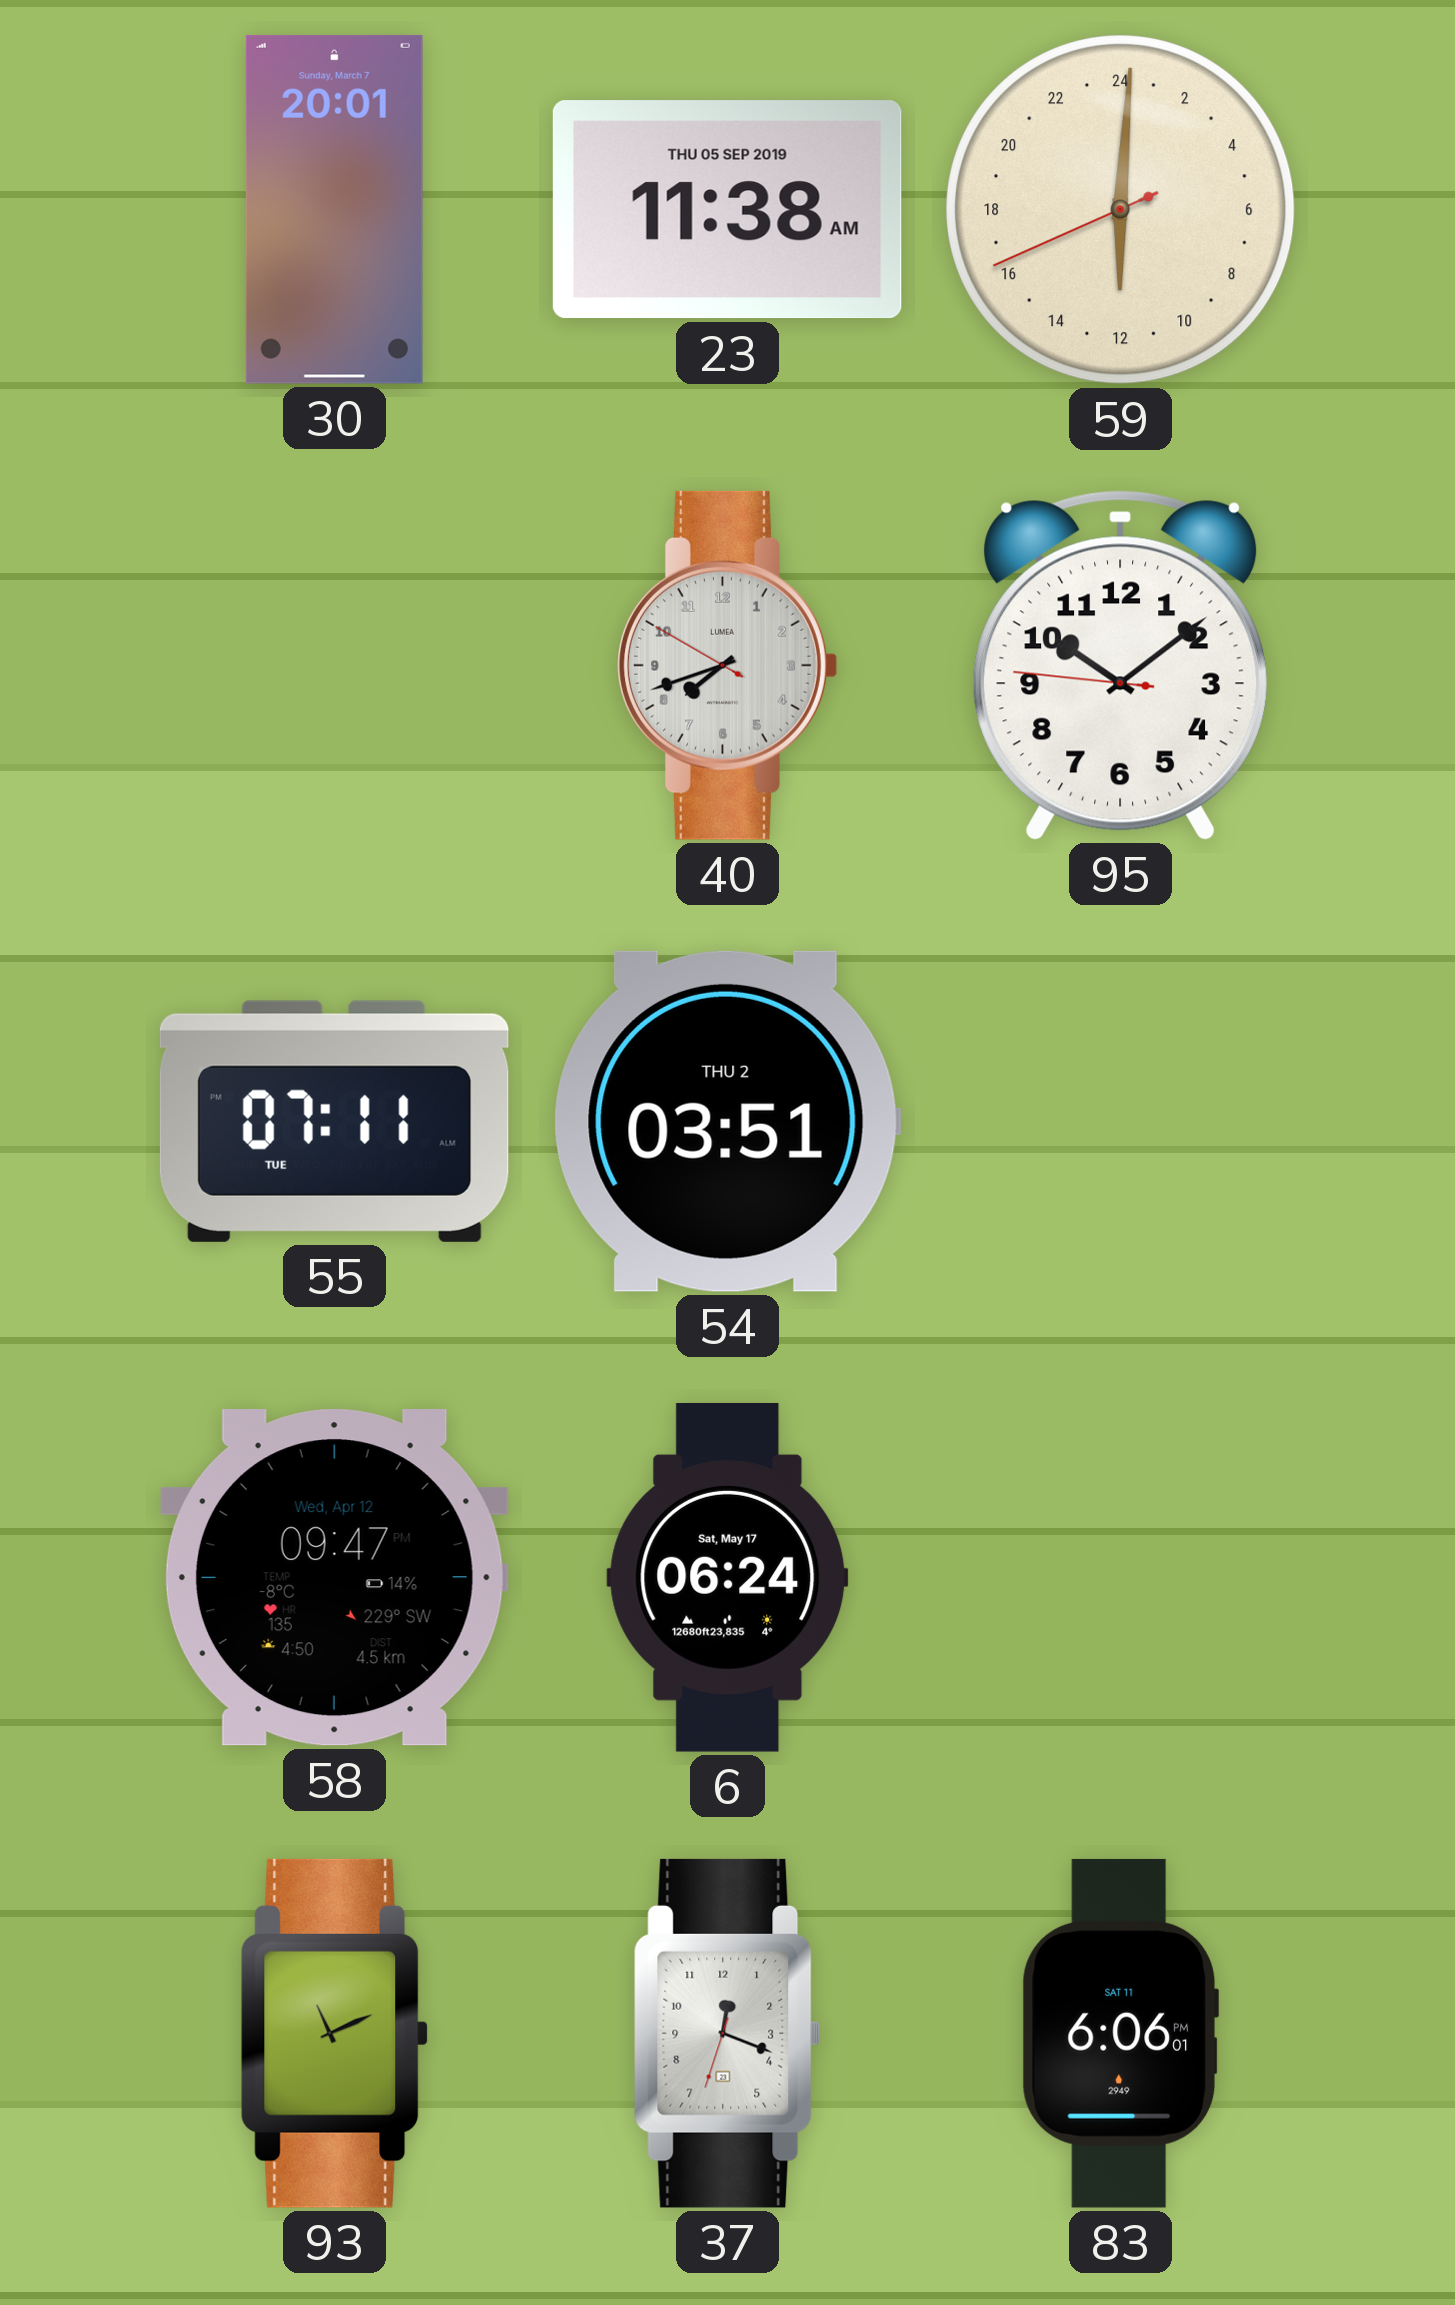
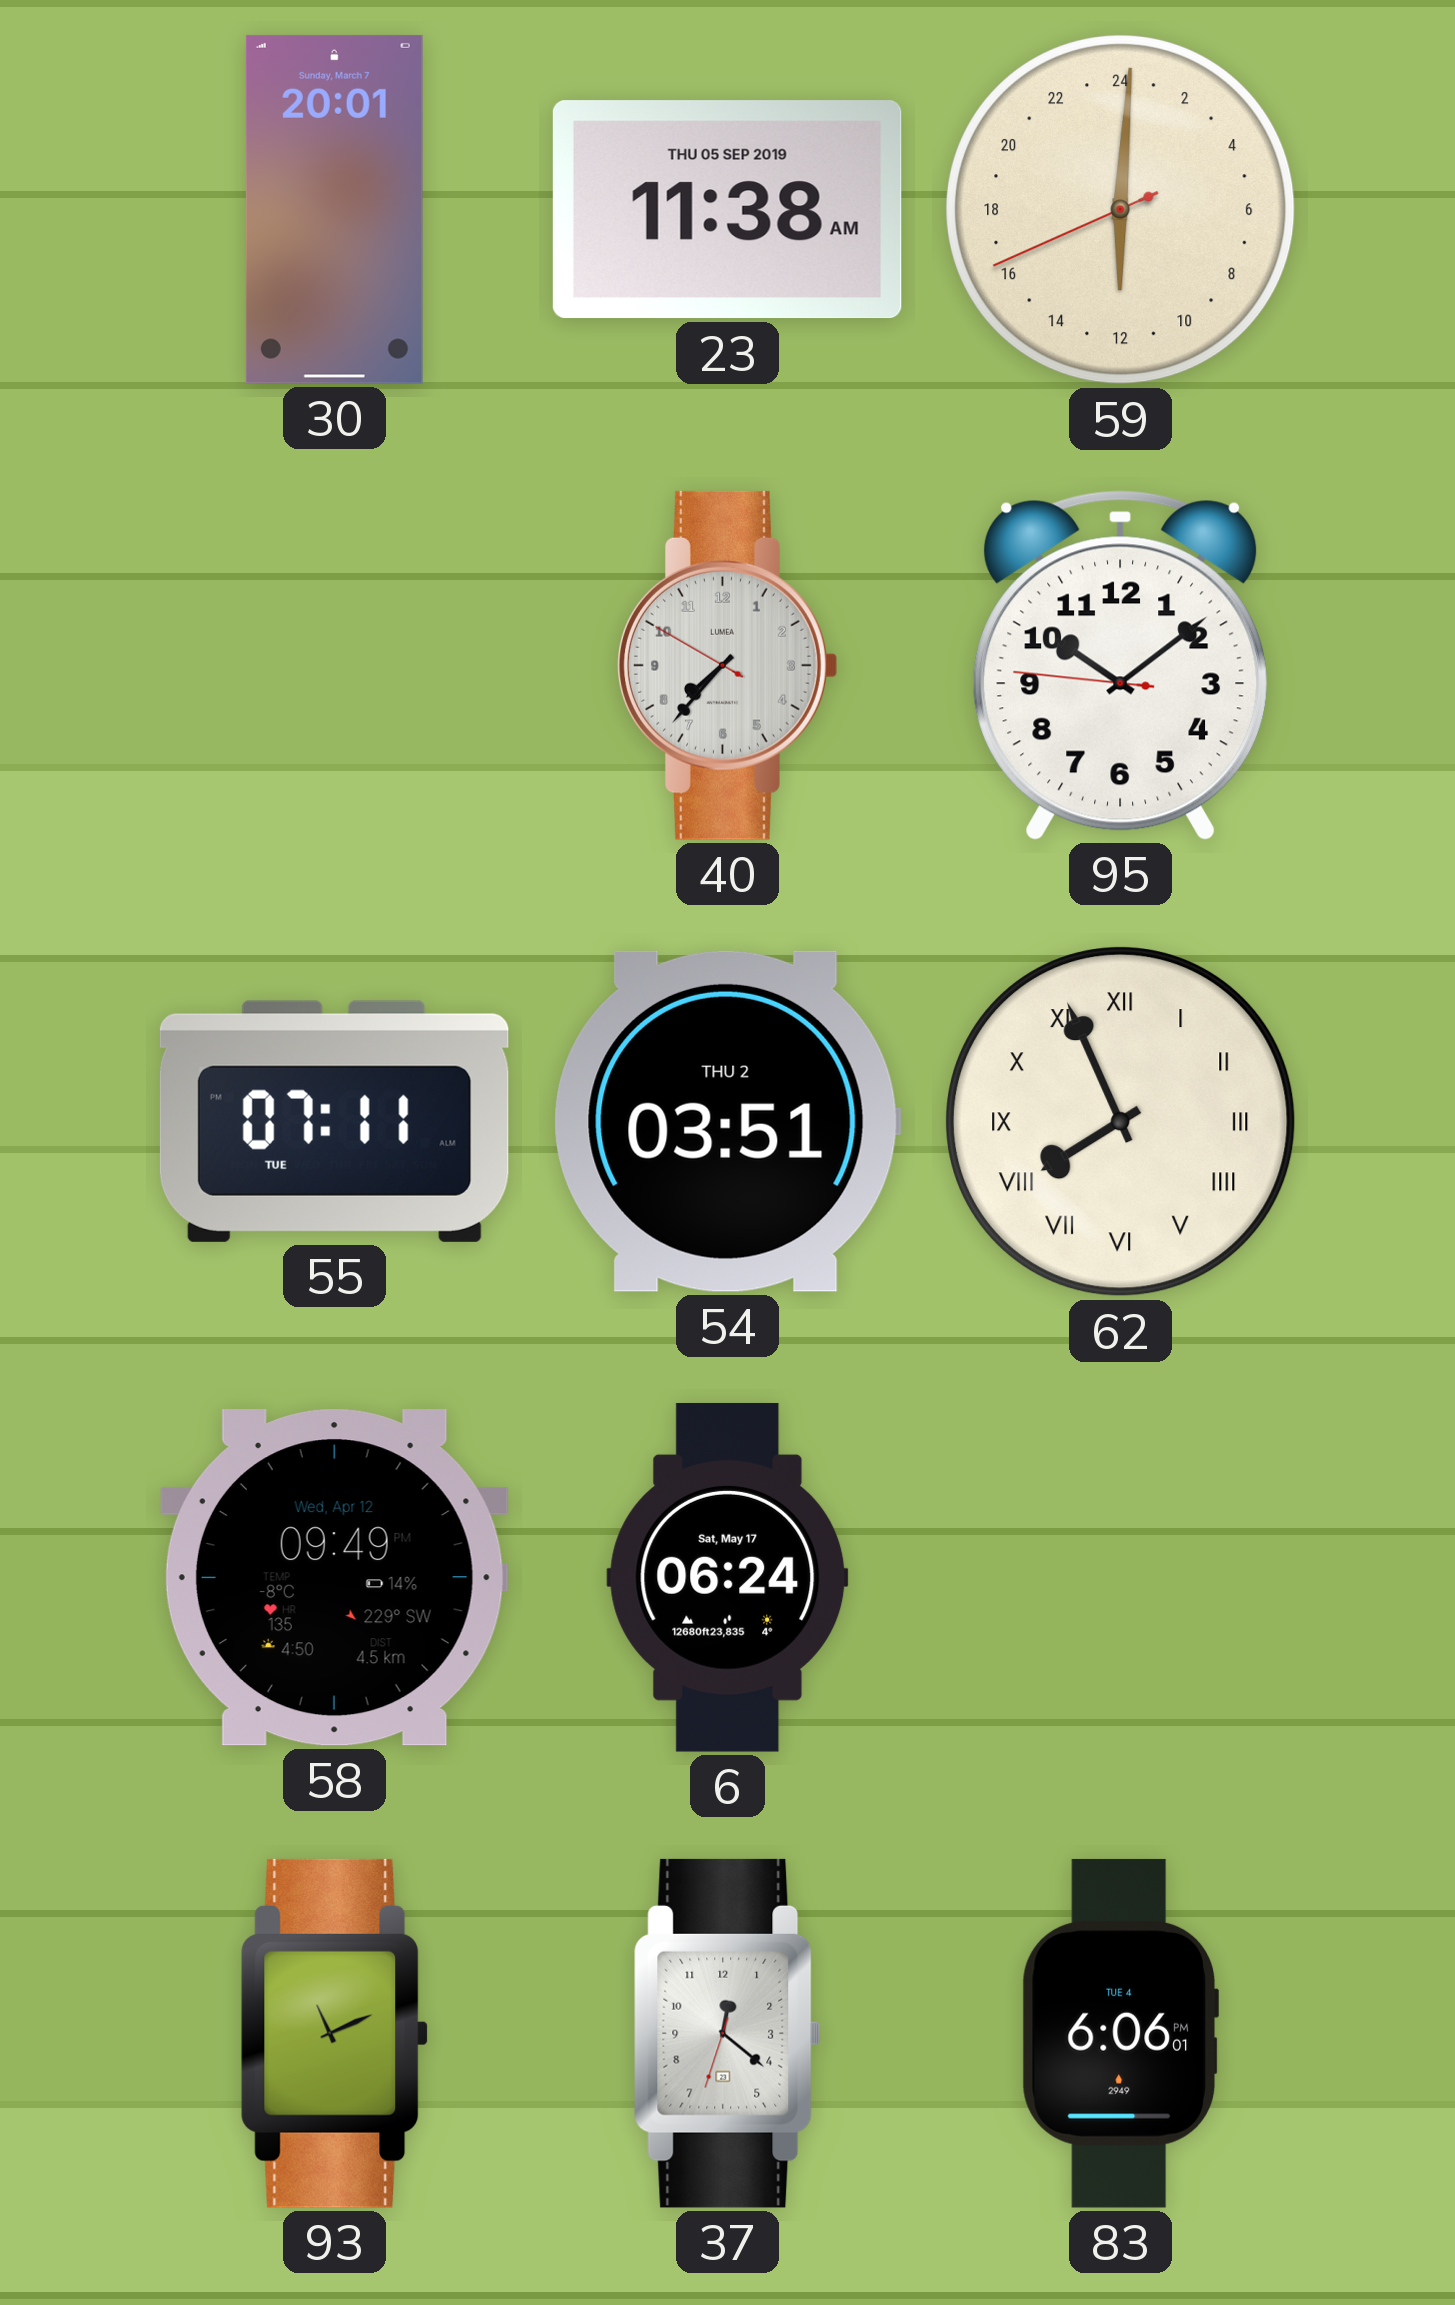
40: 7:41 -> 7:36 (728, 665)
62: none -> 7:56 (1121, 1122)
58: 09:47 -> 09:49 (334, 1578)
37: 12:18 -> 12:21 (727, 2033)
83 date: SAT 11 -> TUE 4 (1120, 2033)
